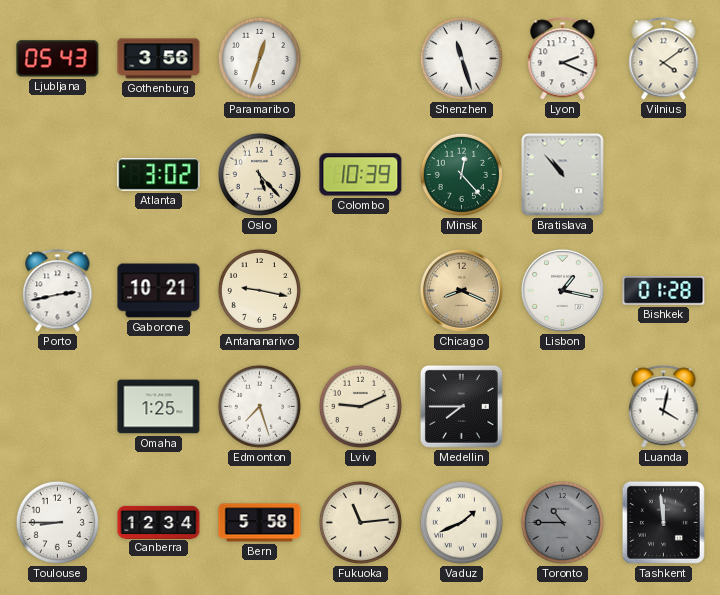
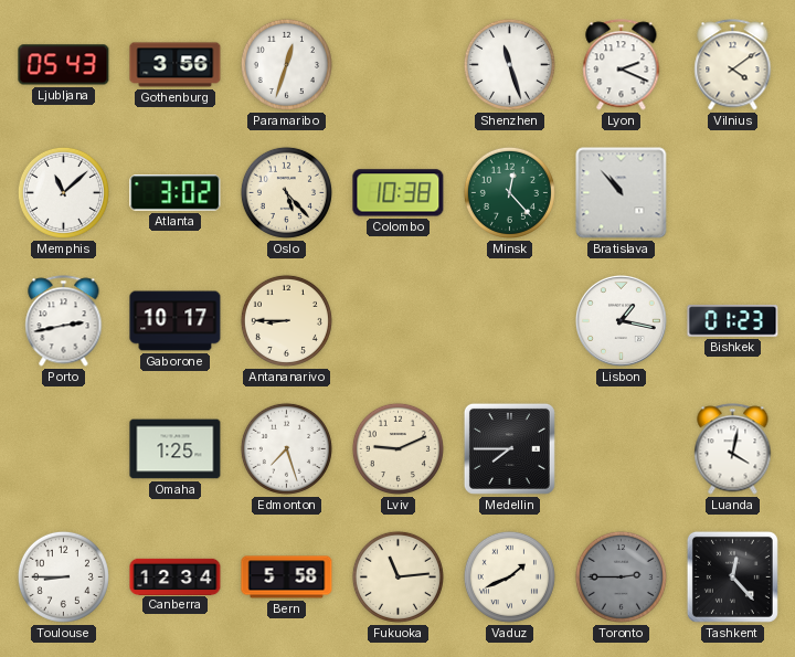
Memphis: none -> 11:08 (63, 192)
Colombo: 10:39 -> 10:38 (399, 193)
Gaborone: 10:21 -> 10:17 (176, 321)
Antananarivo: 9:17 -> 8:45 (286, 320)
Chicago: 8:19 -> none (461, 290)
Bishkek: 01:28 -> 01:23 (733, 321)
Toronto: 10:45 -> 2:45 (621, 576)
Tashkent: 11:59 -> 12:23 (732, 576)
